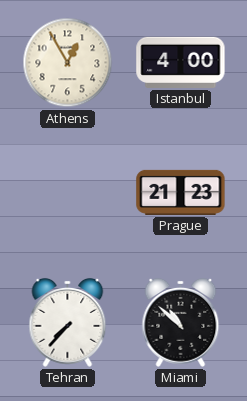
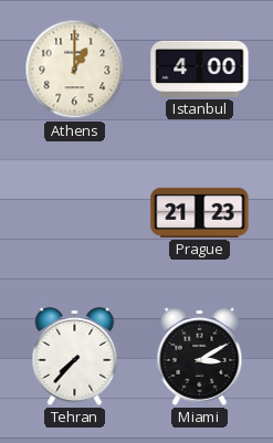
Athens: 12:55 -> 1:00 (75, 70)
Miami: 10:52 -> 3:10 (200, 356)
